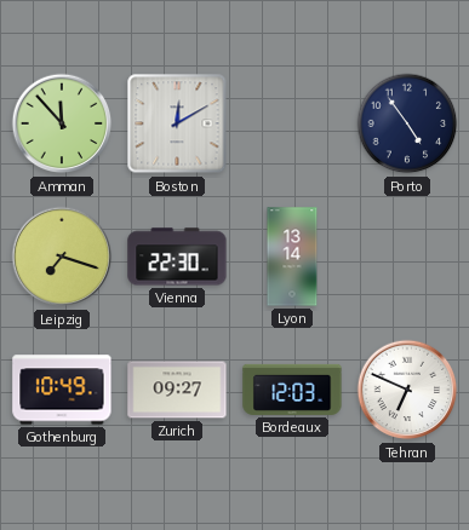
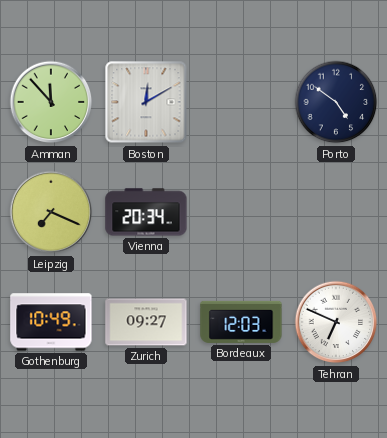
Porto: 4:54 -> 4:51 (336, 102)
Leipzig: 7:18 -> 7:19 (51, 212)
Vienna: 22:30 -> 20:34 (146, 212)
Lyon: 13:14 -> none (292, 257)
